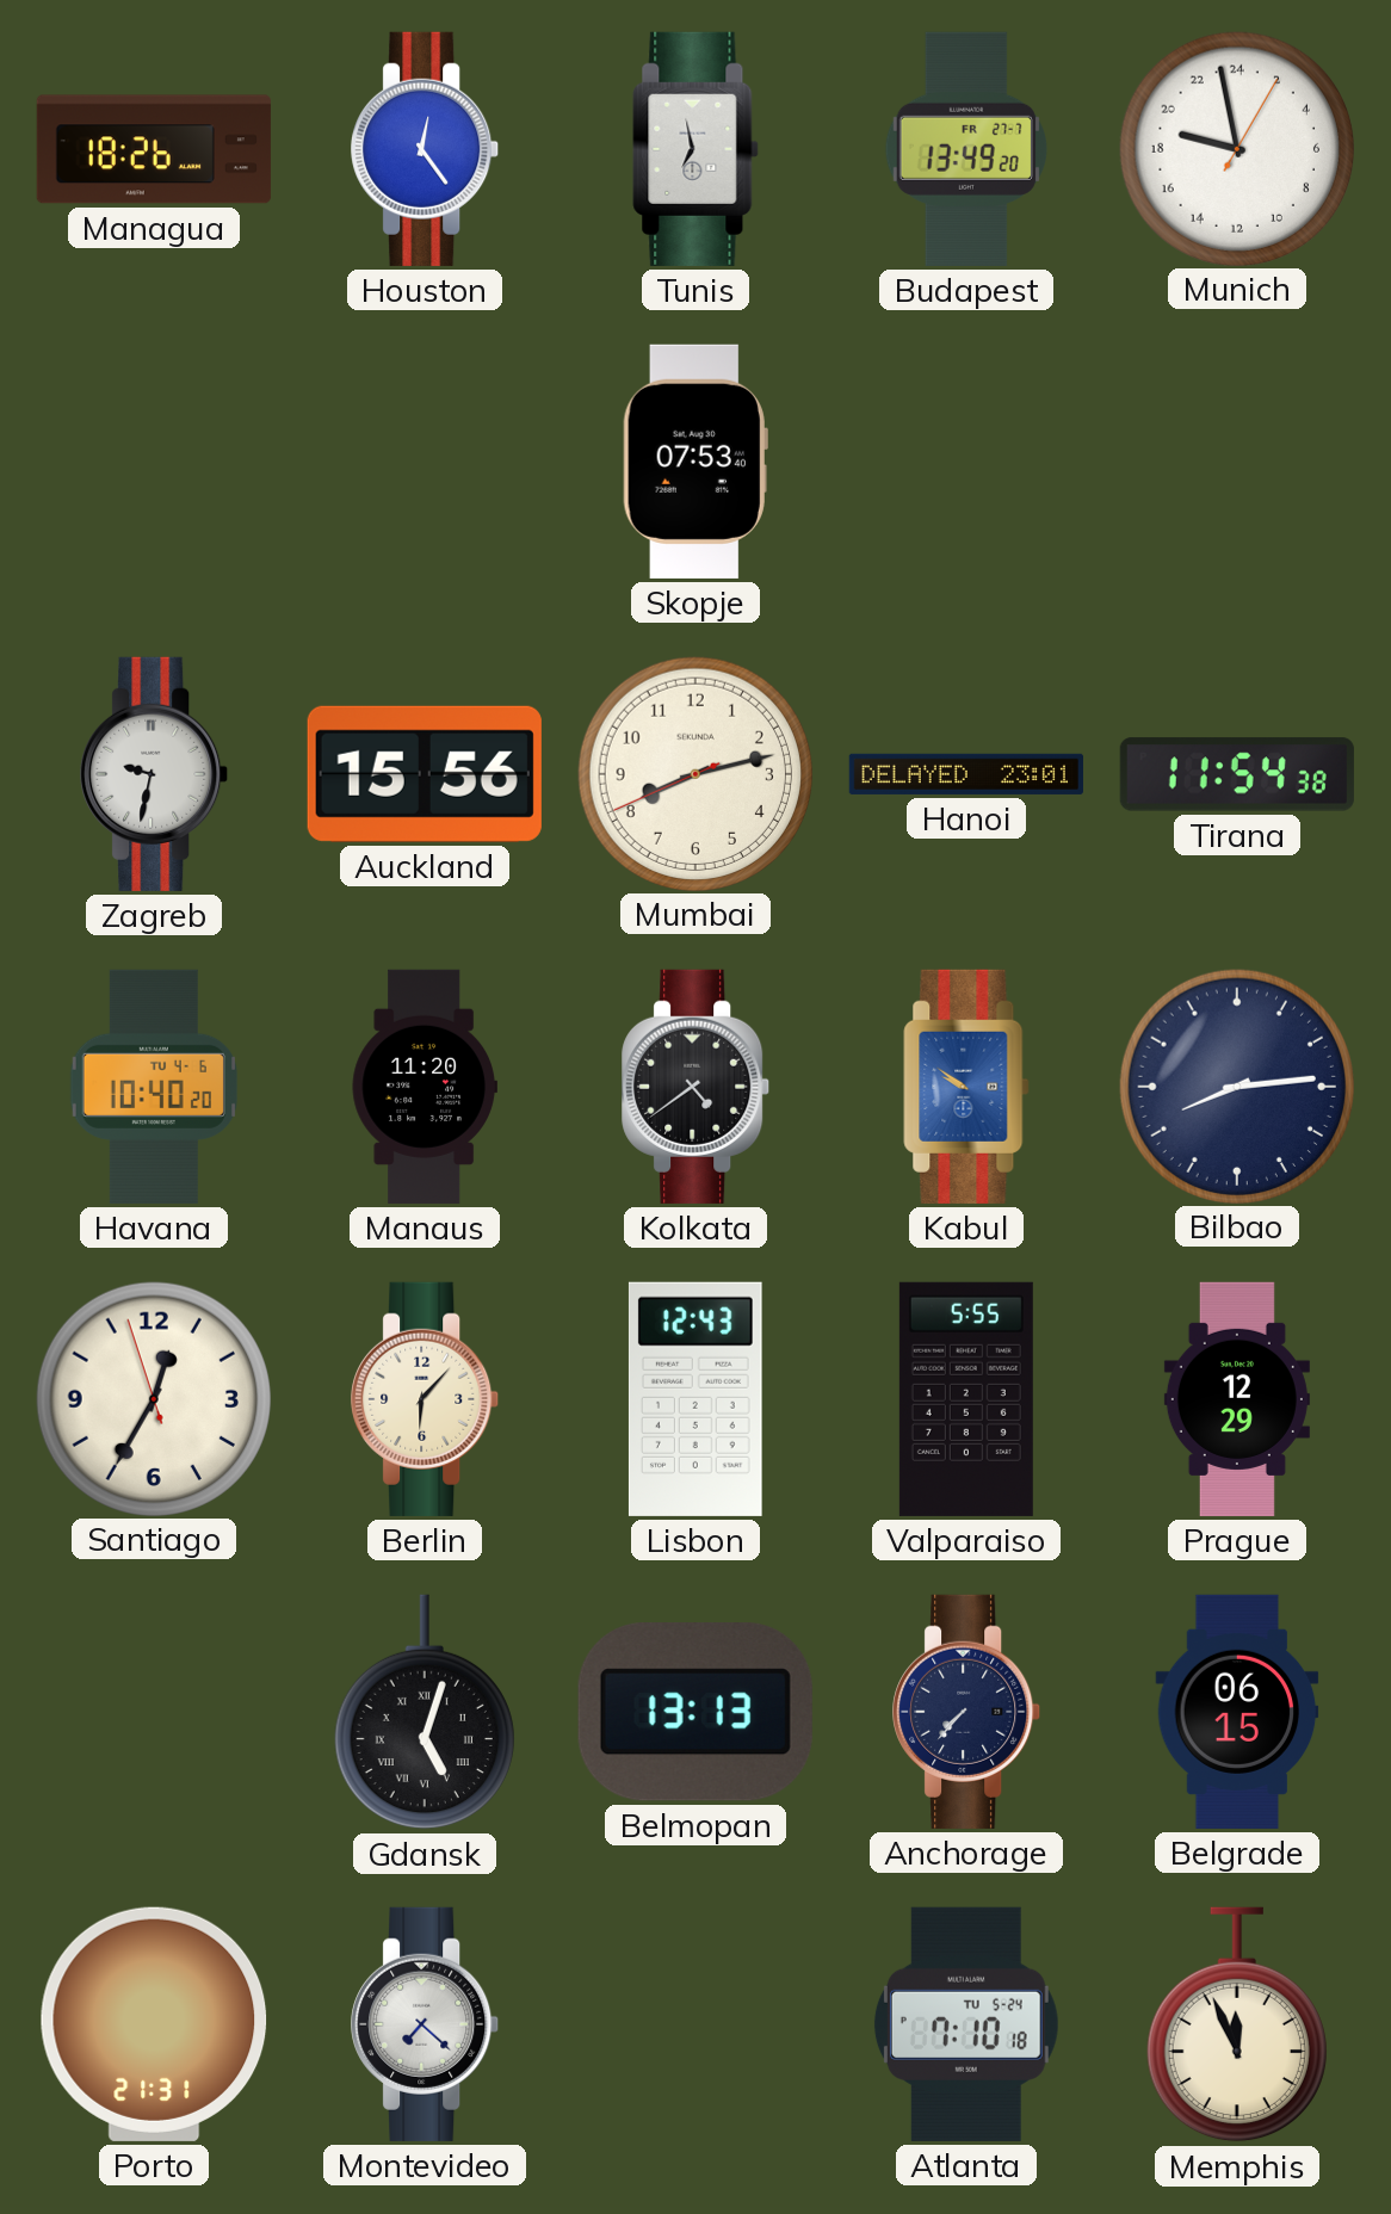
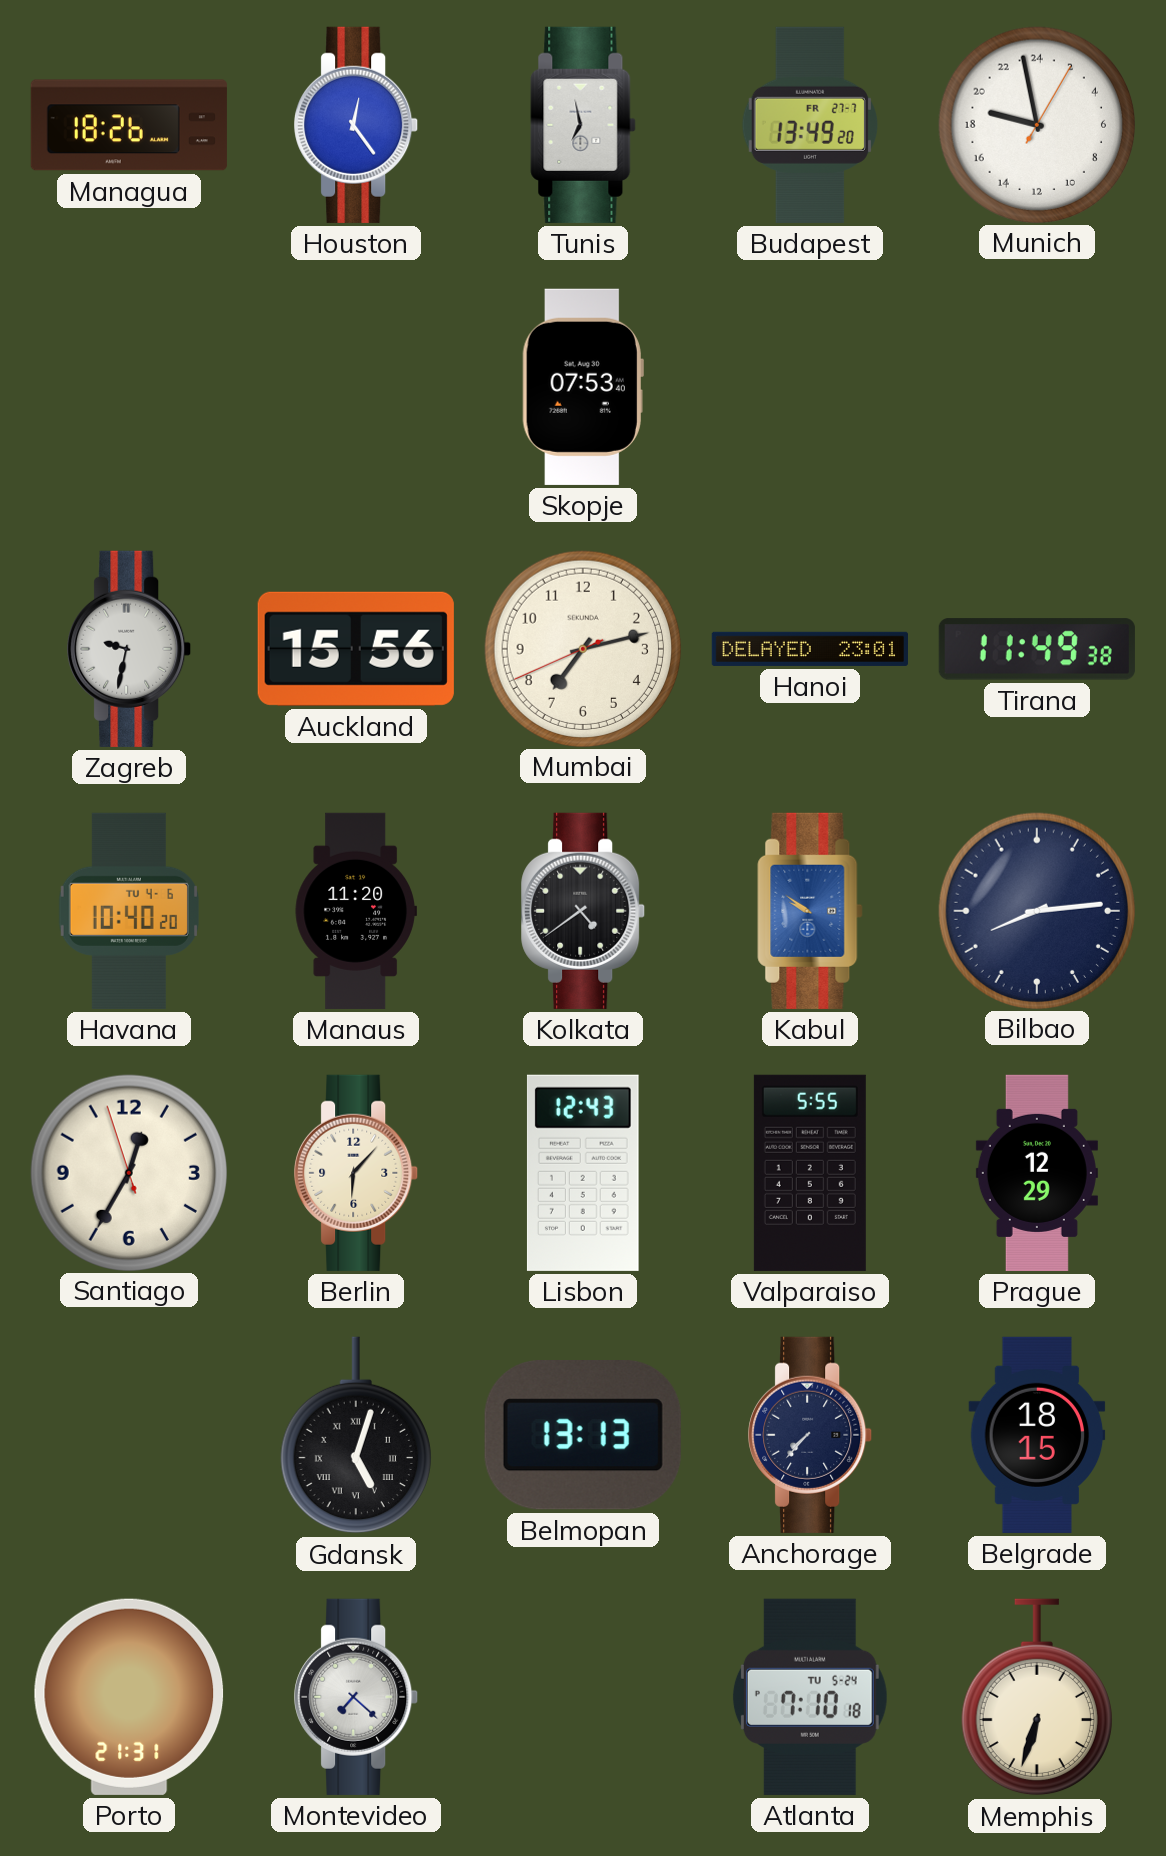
Mumbai: 8:12 -> 7:12 (582, 648)
Tirana: 11:54 -> 11:49 (1037, 649)
Belgrade: 06:15 -> 18:15 (1037, 1435)
Memphis: 11:56 -> 6:33 (1037, 1697)
